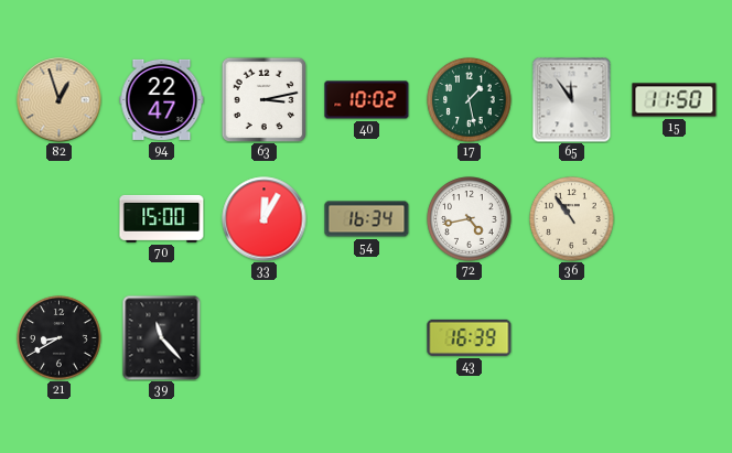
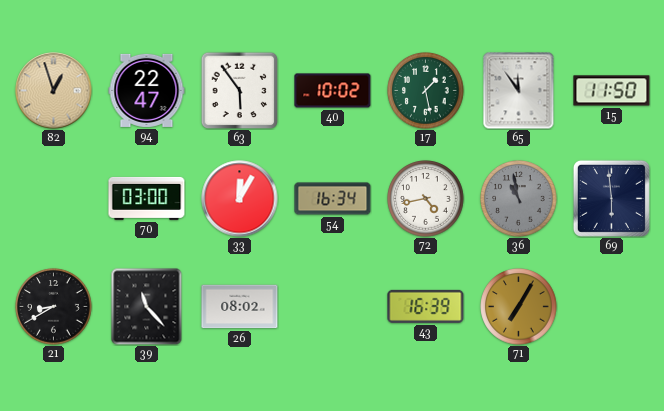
63: 3:13 -> 5:54 (239, 90)
70: 15:00 -> 03:00 (147, 198)
36: 10:54 -> 10:58 (519, 199)
36 dial: cream -> grey (519, 199)
69: none -> 5:59 (611, 198)
26: none -> 08:02 (240, 307)
71: none -> 7:05 (519, 307)
